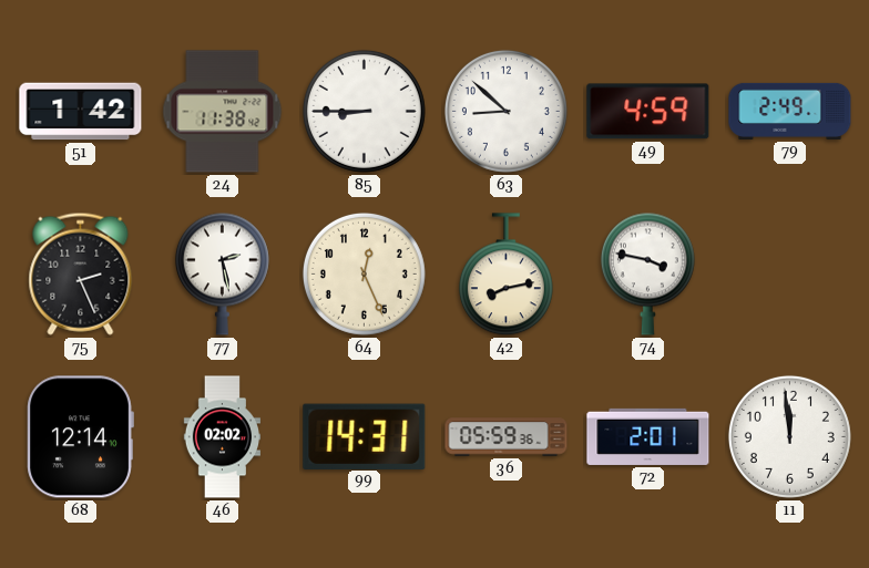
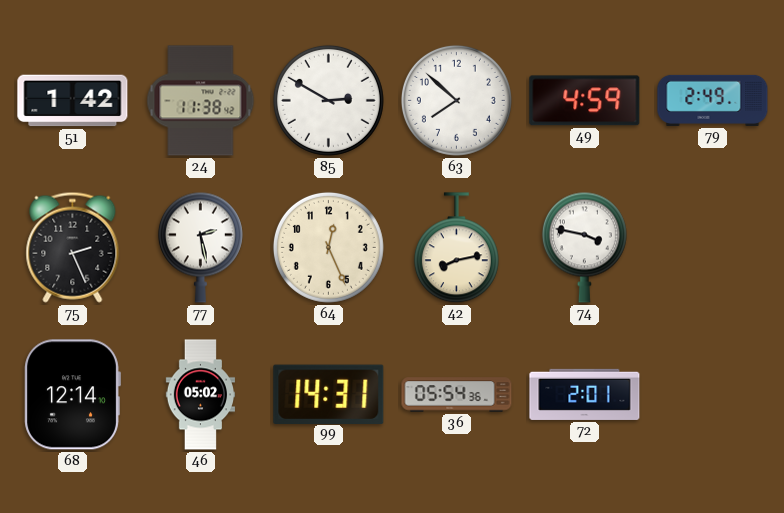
85: 8:45 -> 2:50 (328, 100)
63: 8:52 -> 7:52 (456, 100)
46: 02:02 -> 05:02 (200, 395)
36: 05:59 -> 05:54 (457, 395)
11: 11:59 -> none (789, 436)
